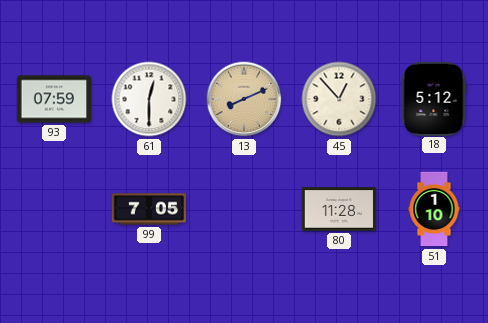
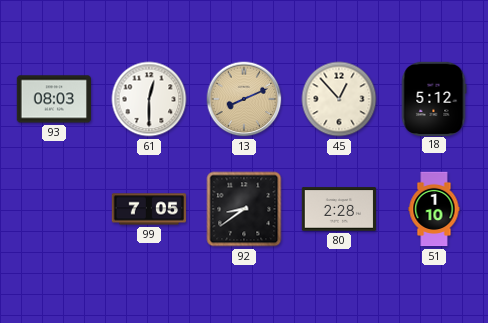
93: 07:59 -> 08:03 (53, 99)
92: none -> 8:39 (244, 209)
80: 11:28 -> 2:28 (339, 209)
